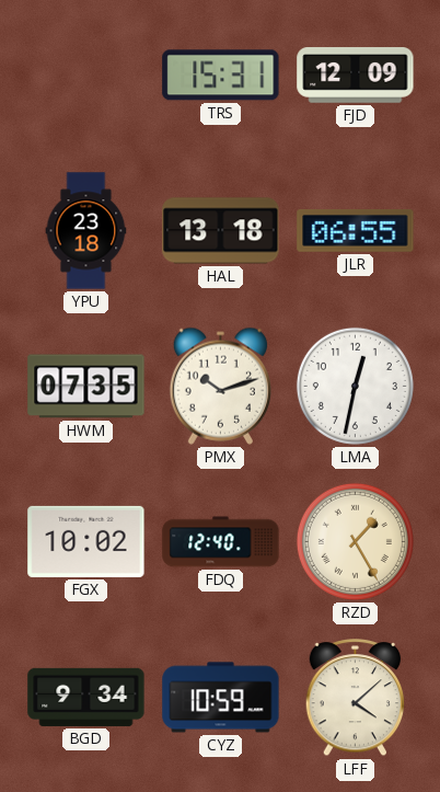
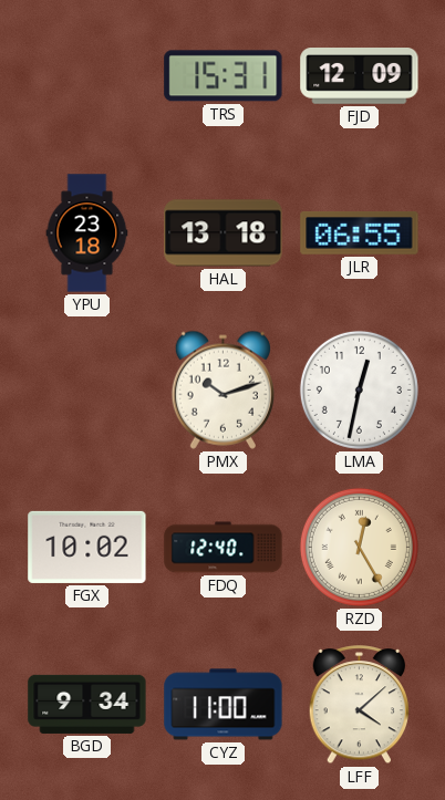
HWM: 07:35 -> none (86, 387)
RZD: 1:25 -> 12:25 (359, 547)
CYZ: 10:59 -> 11:00 (224, 705)
